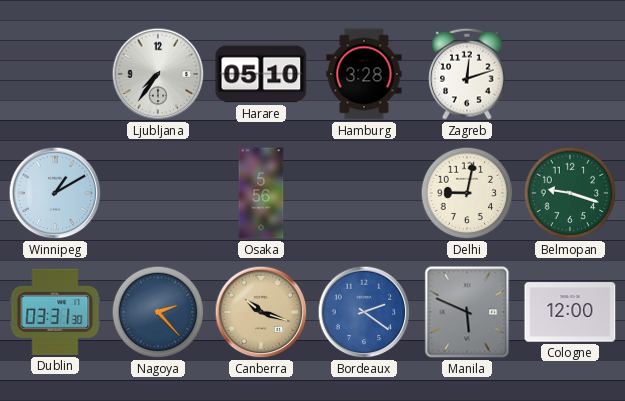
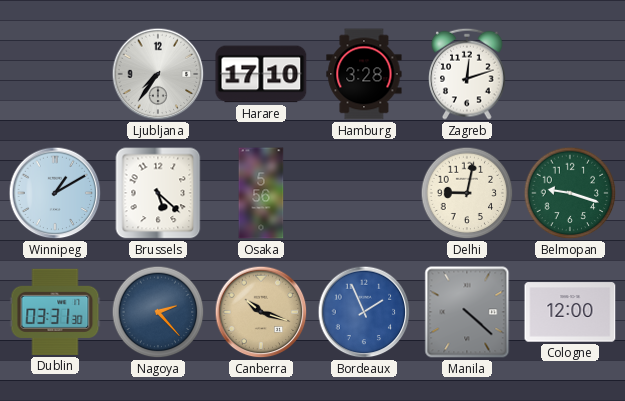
Harare: 05:10 -> 17:10 (261, 74)
Brussels: none -> 5:22 (158, 193)
Bordeaux: 2:21 -> 1:56 (364, 312)
Manila: 5:49 -> 4:22 (467, 312)
